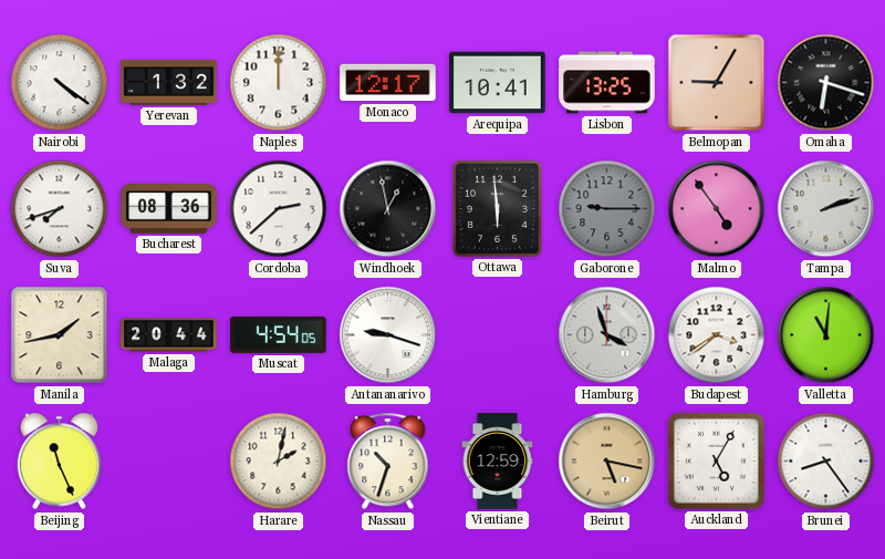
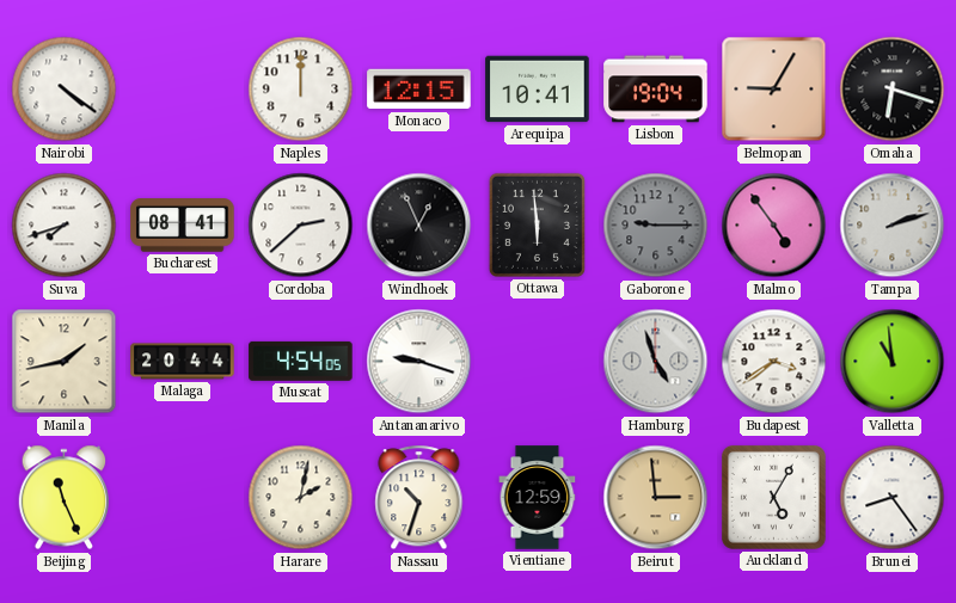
Yerevan: 1:32 -> none (169, 83)
Monaco: 12:17 -> 12:15 (419, 90)
Lisbon: 13:25 -> 19:04 (656, 90)
Bucharest: 08:36 -> 08:41 (183, 226)
Windhoek: 12:58 -> 12:56 (419, 226)
Hamburg: 3:57 -> 4:57 (656, 362)
Valletta: 11:01 -> 10:59 (893, 362)
Beirut: 5:17 -> 2:59 (656, 498)
